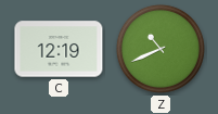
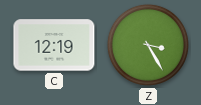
Z: 10:41 -> 3:25 (148, 45)
